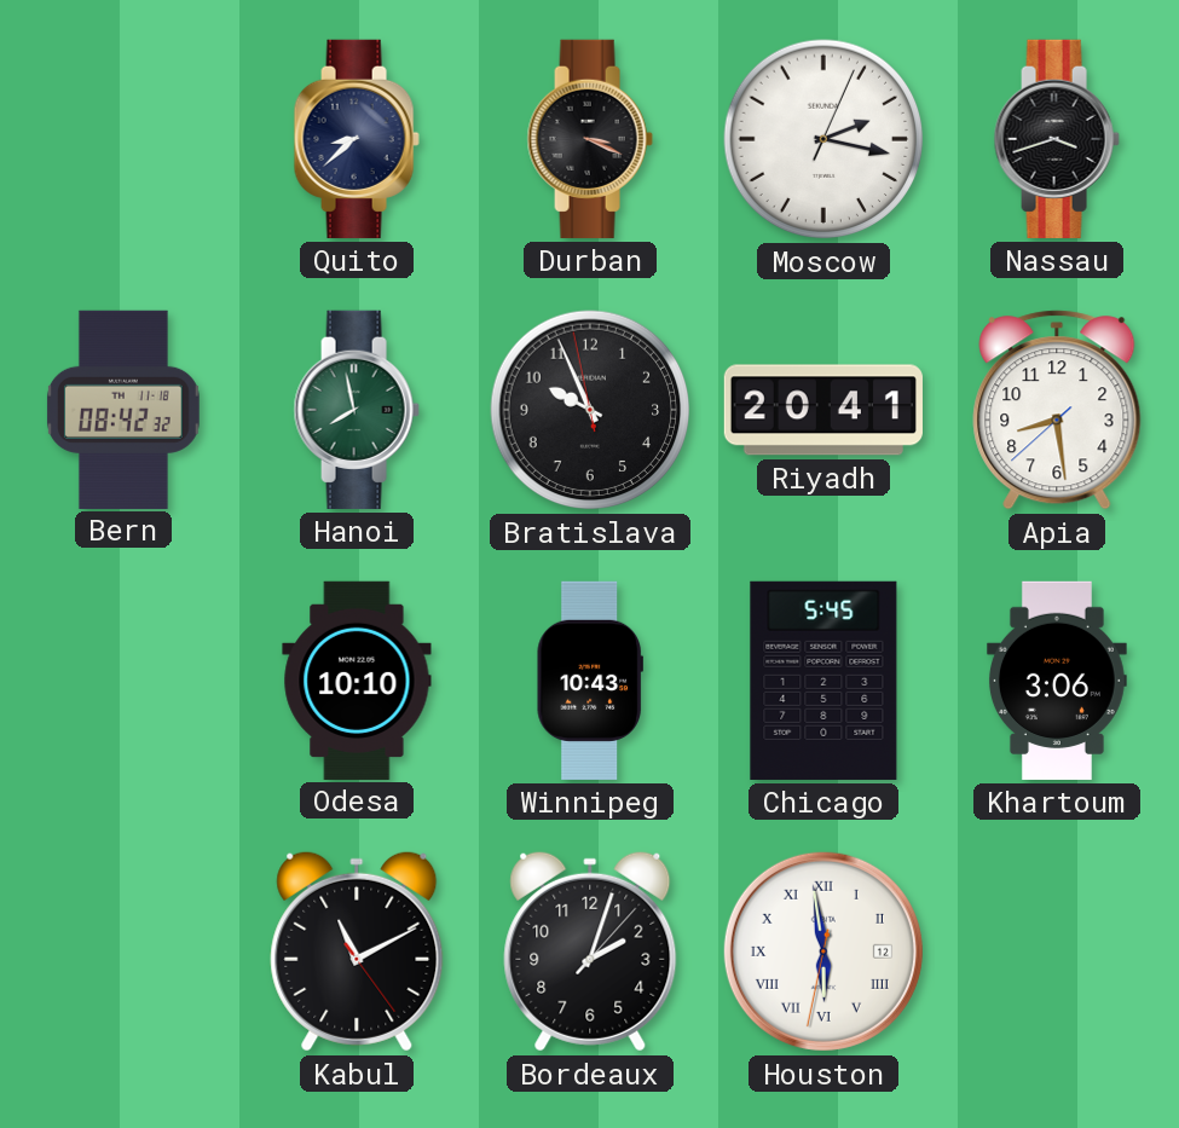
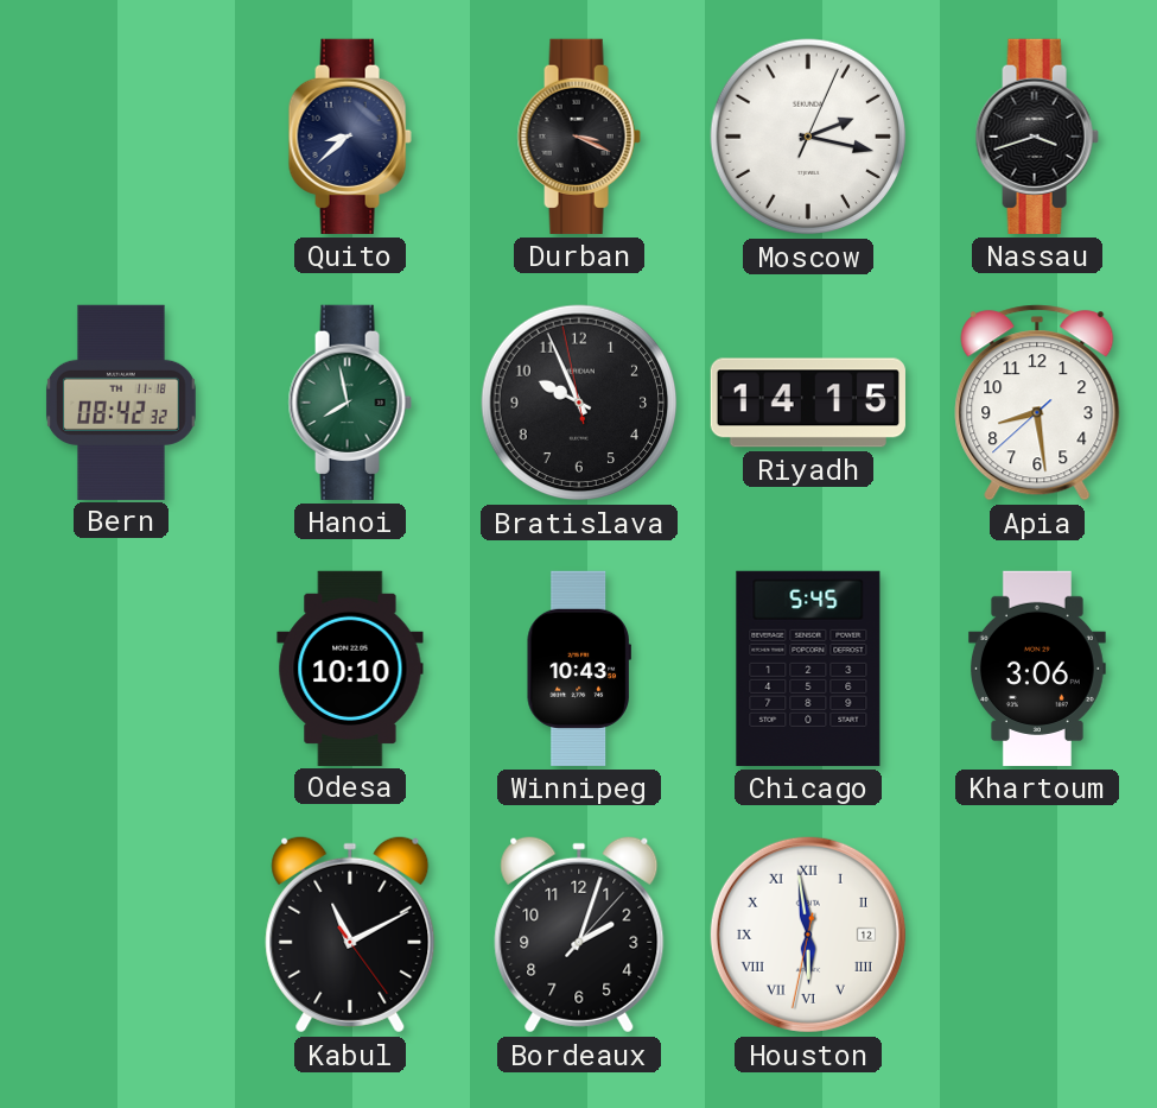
Riyadh: 20:41 -> 14:15 (808, 403)
